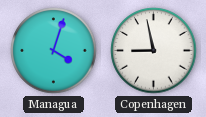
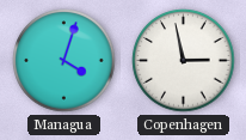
Copenhagen: 8:58 -> 2:58 (184, 61)
